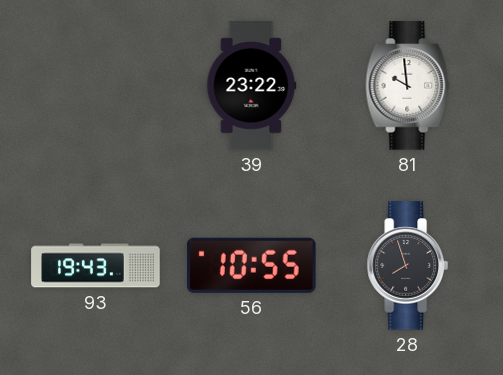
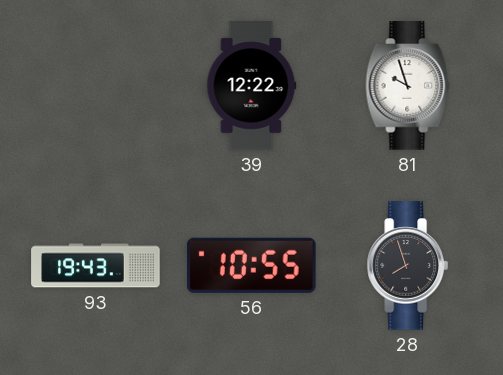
39: 23:22 -> 12:22 (251, 86)
81: 9:59 -> 9:57 (408, 86)
